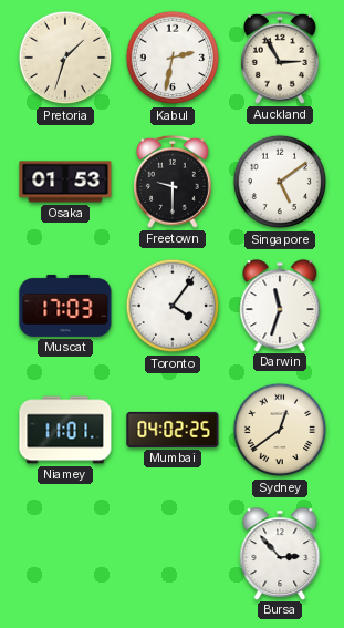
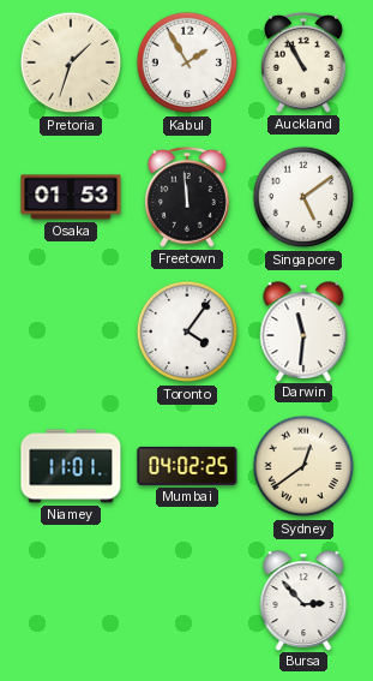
Kabul: 2:32 -> 1:55 (187, 62)
Auckland: 2:55 -> 10:55 (303, 62)
Freetown: 9:30 -> 11:59 (187, 197)
Muscat: 17:03 -> none (65, 306)
Darwin: 11:33 -> 11:31 (303, 331)
